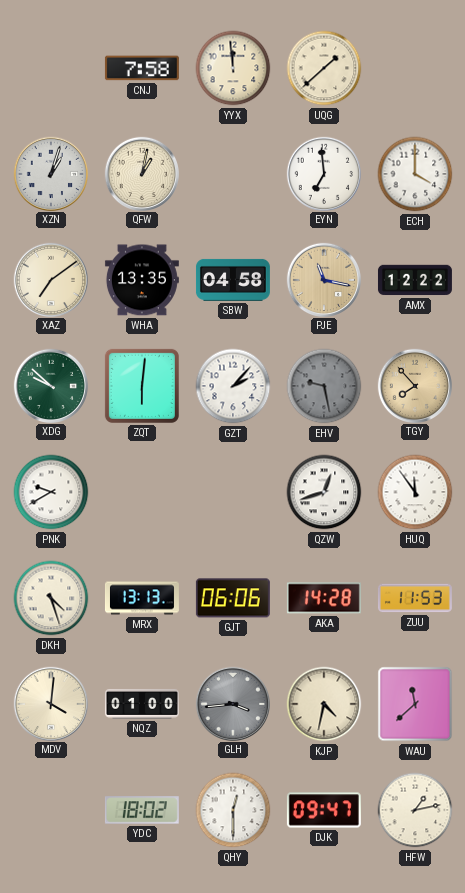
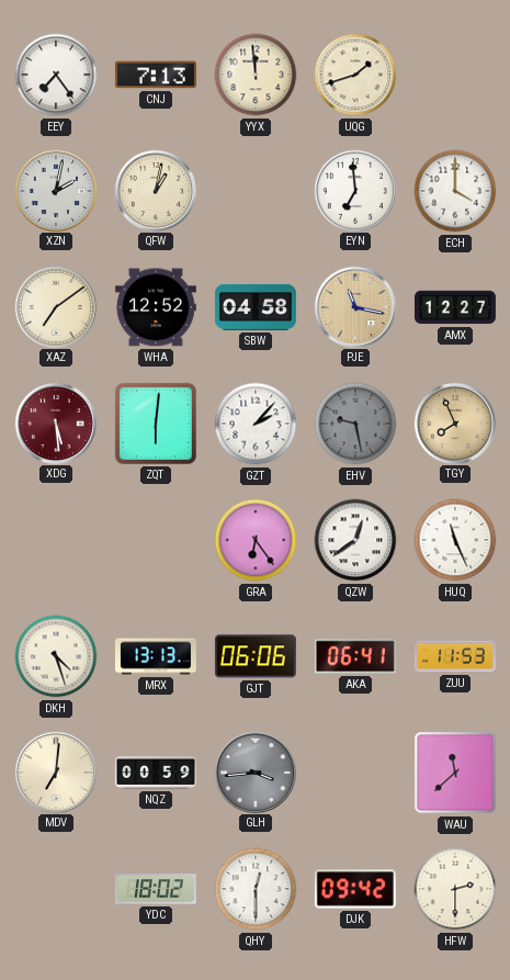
EEY: none -> 7:24 (56, 75)
CNJ: 7:58 -> 7:13 (156, 75)
UQG: 1:38 -> 1:42 (355, 75)
XZN: 1:03 -> 2:02 (55, 190)
WHA: 13:35 -> 12:52 (156, 307)
AMX: 12:22 -> 12:27 (455, 307)
XDG: 9:52 -> 5:29 (55, 423)
XDG dial: green -> burgundy (55, 423)
TGY: 7:53 -> 7:56 (454, 423)
PNK: 9:40 -> none (51, 492)
GRA: none -> 6:24 (256, 540)
QZW: 12:42 -> 12:39 (355, 540)
HUQ: 11:54 -> 11:26 (455, 540)
AKA: 14:28 -> 06:41 (355, 656)
MDV: 4:01 -> 7:01 (55, 771)
NQZ: 01:00 -> 00:59 (156, 773)
KJP: 4:32 -> none (324, 704)
DJK: 09:47 -> 09:42 (355, 889)
HFW: 1:13 -> 2:30 (455, 889)
